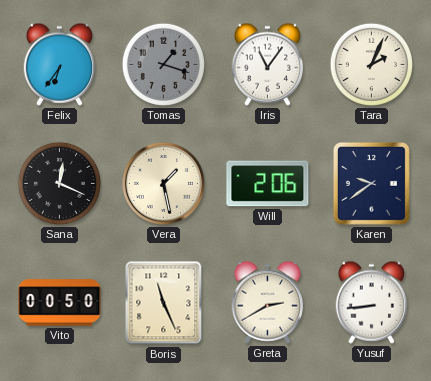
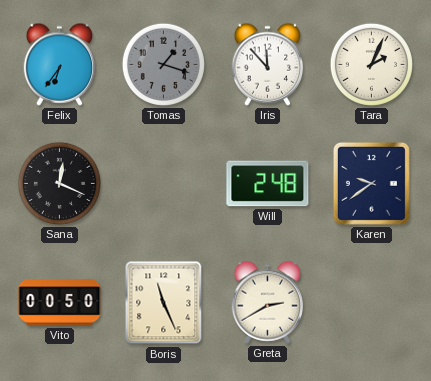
Iris: 11:06 -> 11:53 (268, 64)
Vera: 1:28 -> none (163, 183)
Will: 2:06 -> 2:48 (268, 184)
Yusuf: 8:44 -> none (372, 302)
